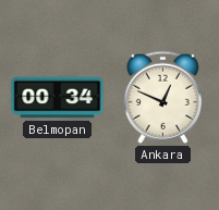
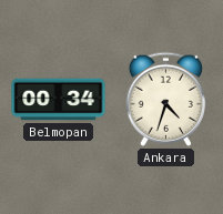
Ankara: 12:49 -> 4:33 (165, 99)
